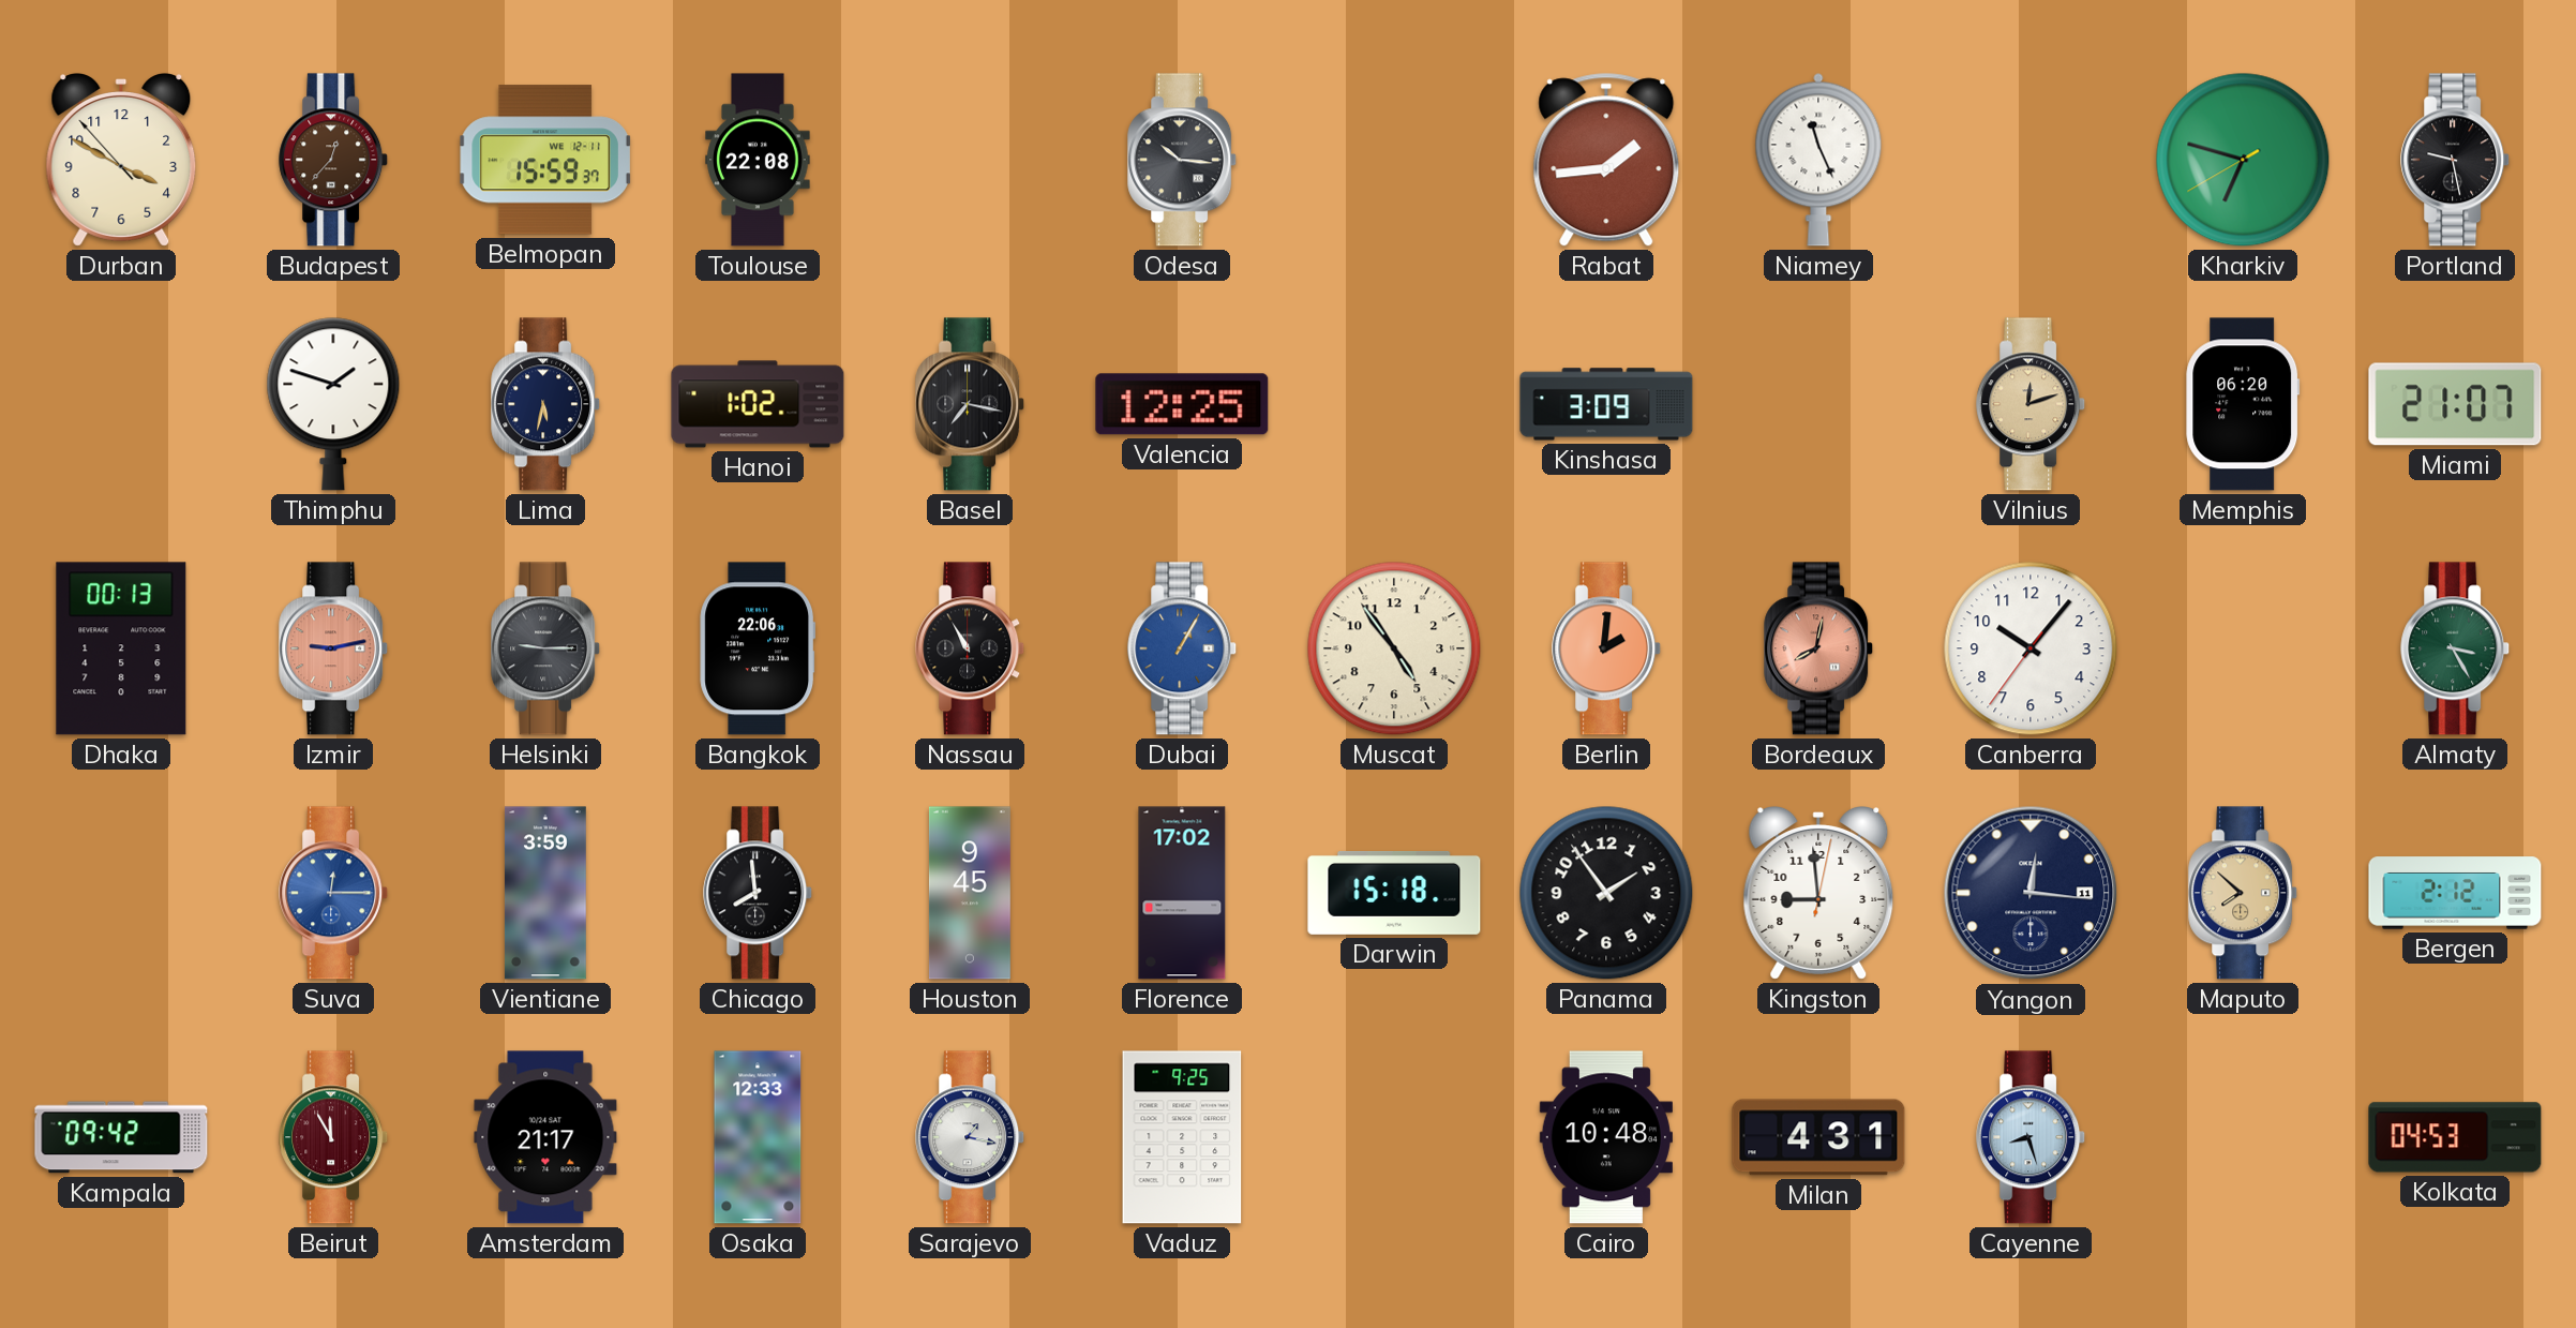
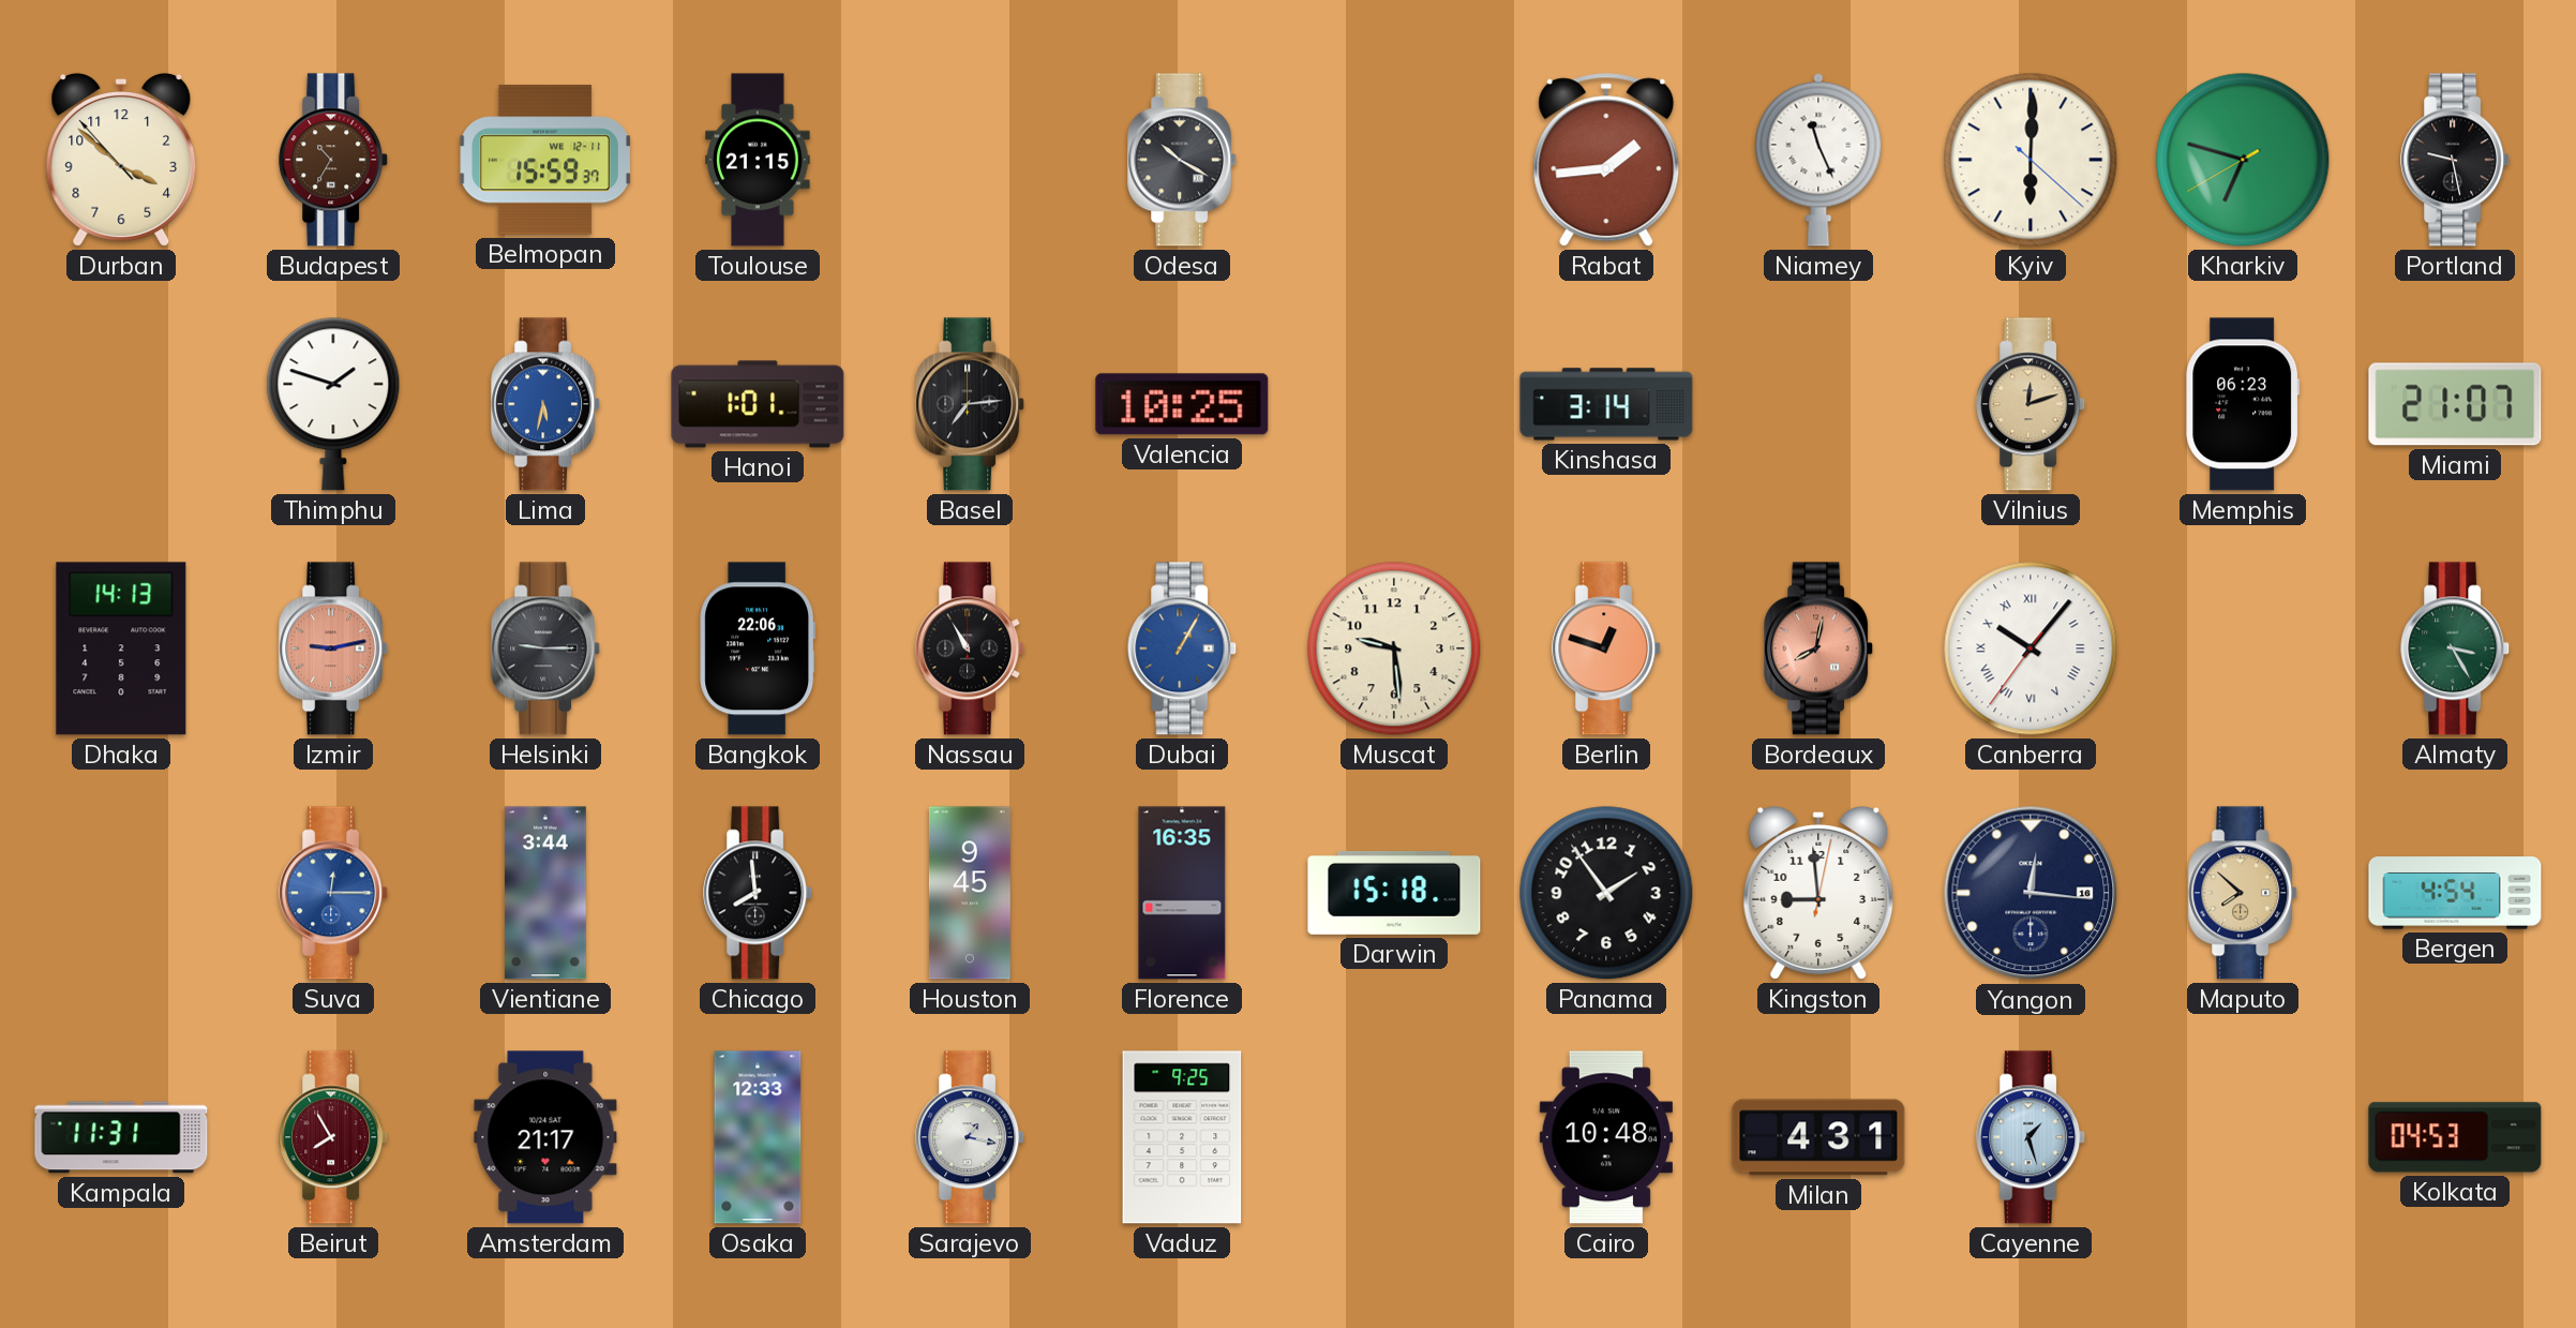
Durban: 3:49 -> 3:51 (121, 160)
Budapest: 12:37 -> 10:35 (334, 160)
Toulouse: 22:08 -> 21:15 (758, 160)
Odesa: 10:16 -> 10:20 (1183, 160)
Kyiv: none -> 6:00 (2031, 160)
Lima dial: navy -> blue (546, 404)
Hanoi: 1:02 -> 1:01 (758, 404)
Basel: 7:17 -> 7:14 (971, 404)
Valencia: 12:25 -> 10:25 (1182, 404)
Kinshasa: 3:09 -> 3:14 (1606, 404)
Memphis: 06:20 -> 06:23 (2243, 404)
Dhaka: 00:13 -> 14:13 (121, 648)
Muscat: 4:54 -> 9:29 (1394, 648)
Berlin: 2:01 -> 12:48 (1607, 648)
Canberra numerals: Arabic -> Roman (2031, 648)
Vientiane: 3:59 -> 3:44 (545, 893)
Florence: 17:02 -> 16:35 (1182, 893)
Yangon date: 11 -> 16 (2031, 893)
Bergen: 2:12 -> 4:54 (2455, 893)
Kampala: 09:42 -> 11:31 (121, 1137)
Beirut: 11:55 -> 7:55 (334, 1137)
Cayenne: 8:27 -> 1:27 (2032, 1137)
